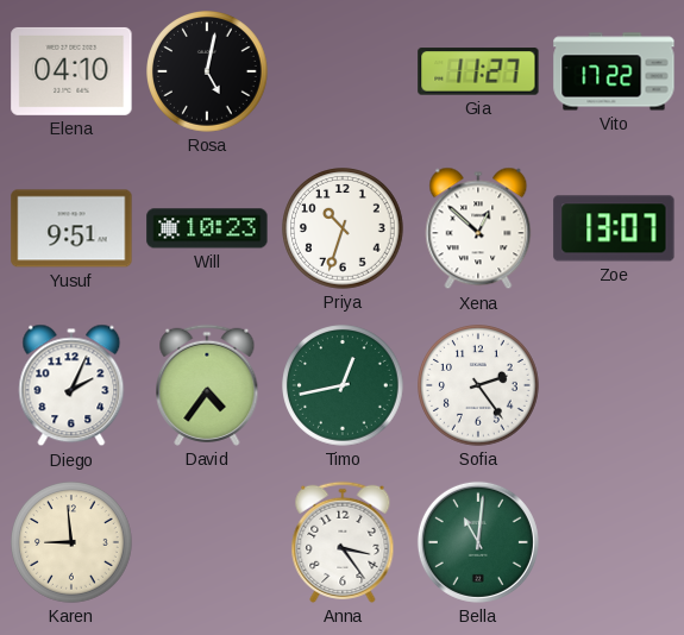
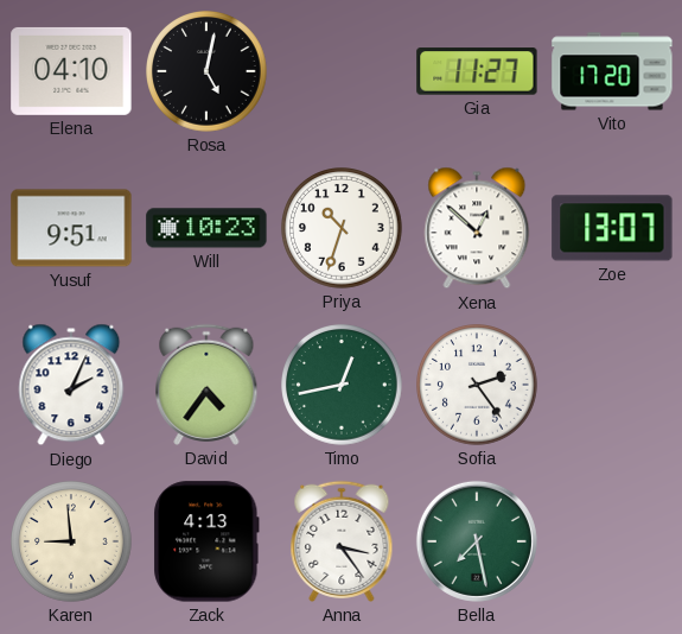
Vito: 17:22 -> 17:20 (612, 71)
Zack: none -> 4:13 (206, 541)
Bella: 11:01 -> 7:28 (477, 541)
